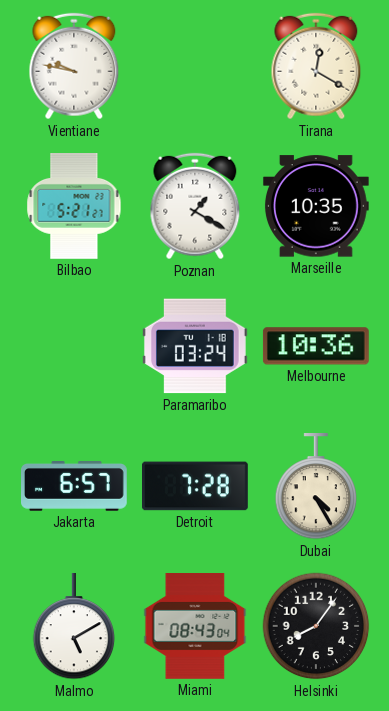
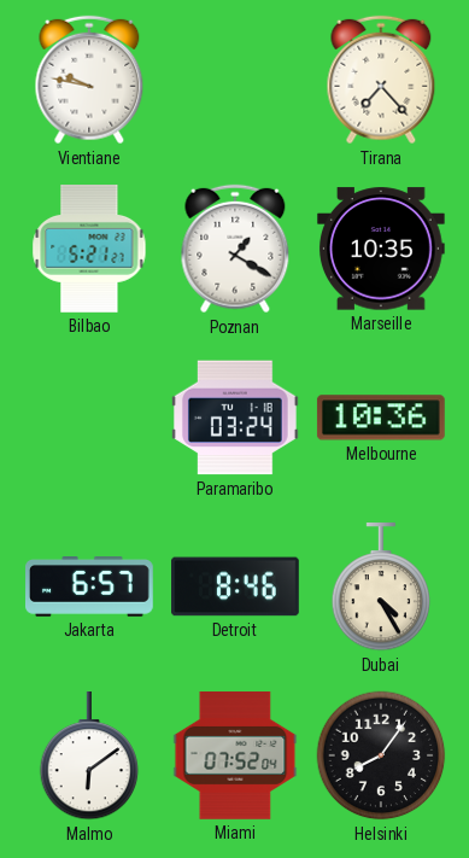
Tirana: 12:20 -> 7:23 (381, 80)
Detroit: 7:28 -> 8:46 (236, 586)
Malmo: 5:10 -> 6:09 (89, 757)
Miami: 08:43 -> 07:52 (235, 757)
